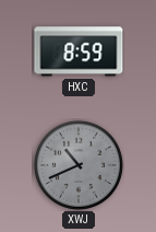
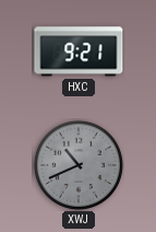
HXC: 8:59 -> 9:21 (79, 51)
